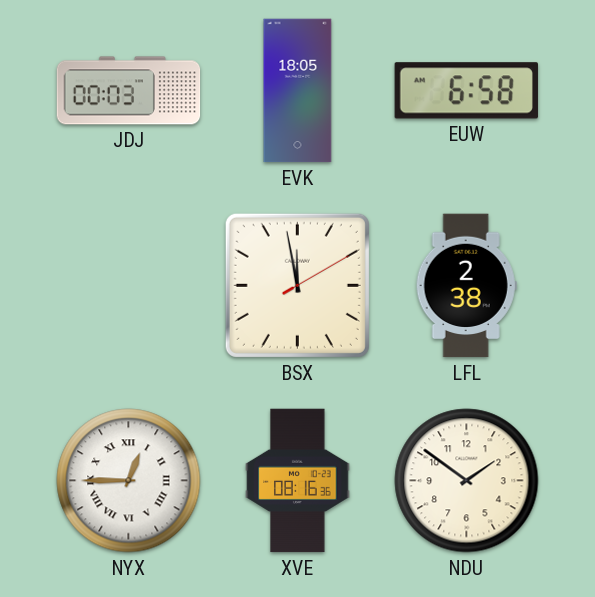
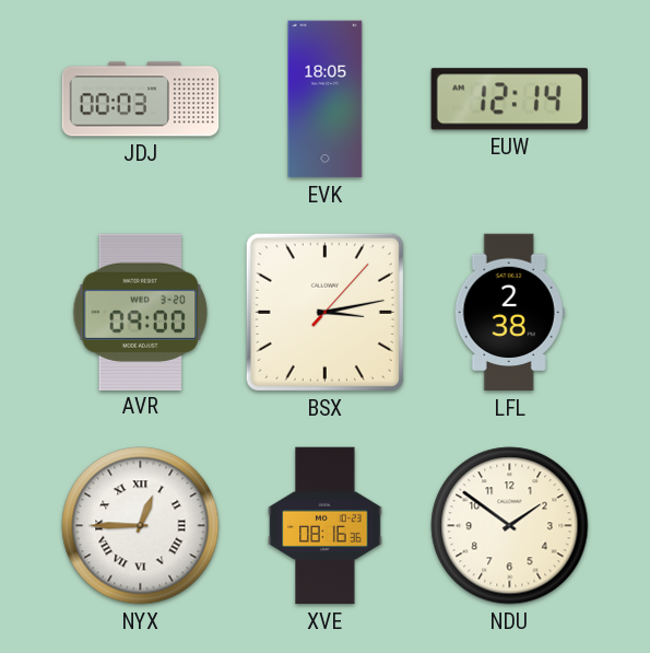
EUW: 6:58 -> 12:14 (509, 100)
AVR: none -> 09:00 (141, 312)
BSX: 11:58 -> 3:13 (324, 312)
